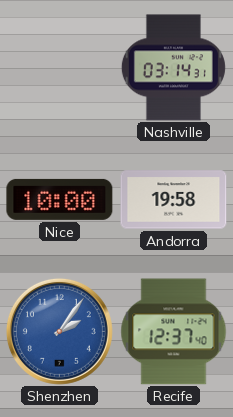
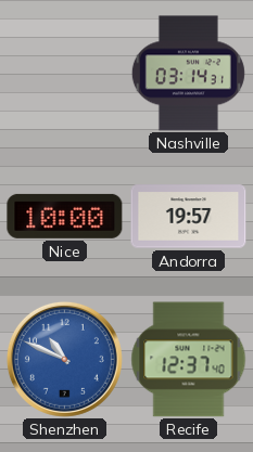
Andorra: 19:58 -> 19:57 (189, 217)
Shenzhen: 2:06 -> 10:49 (64, 359)
